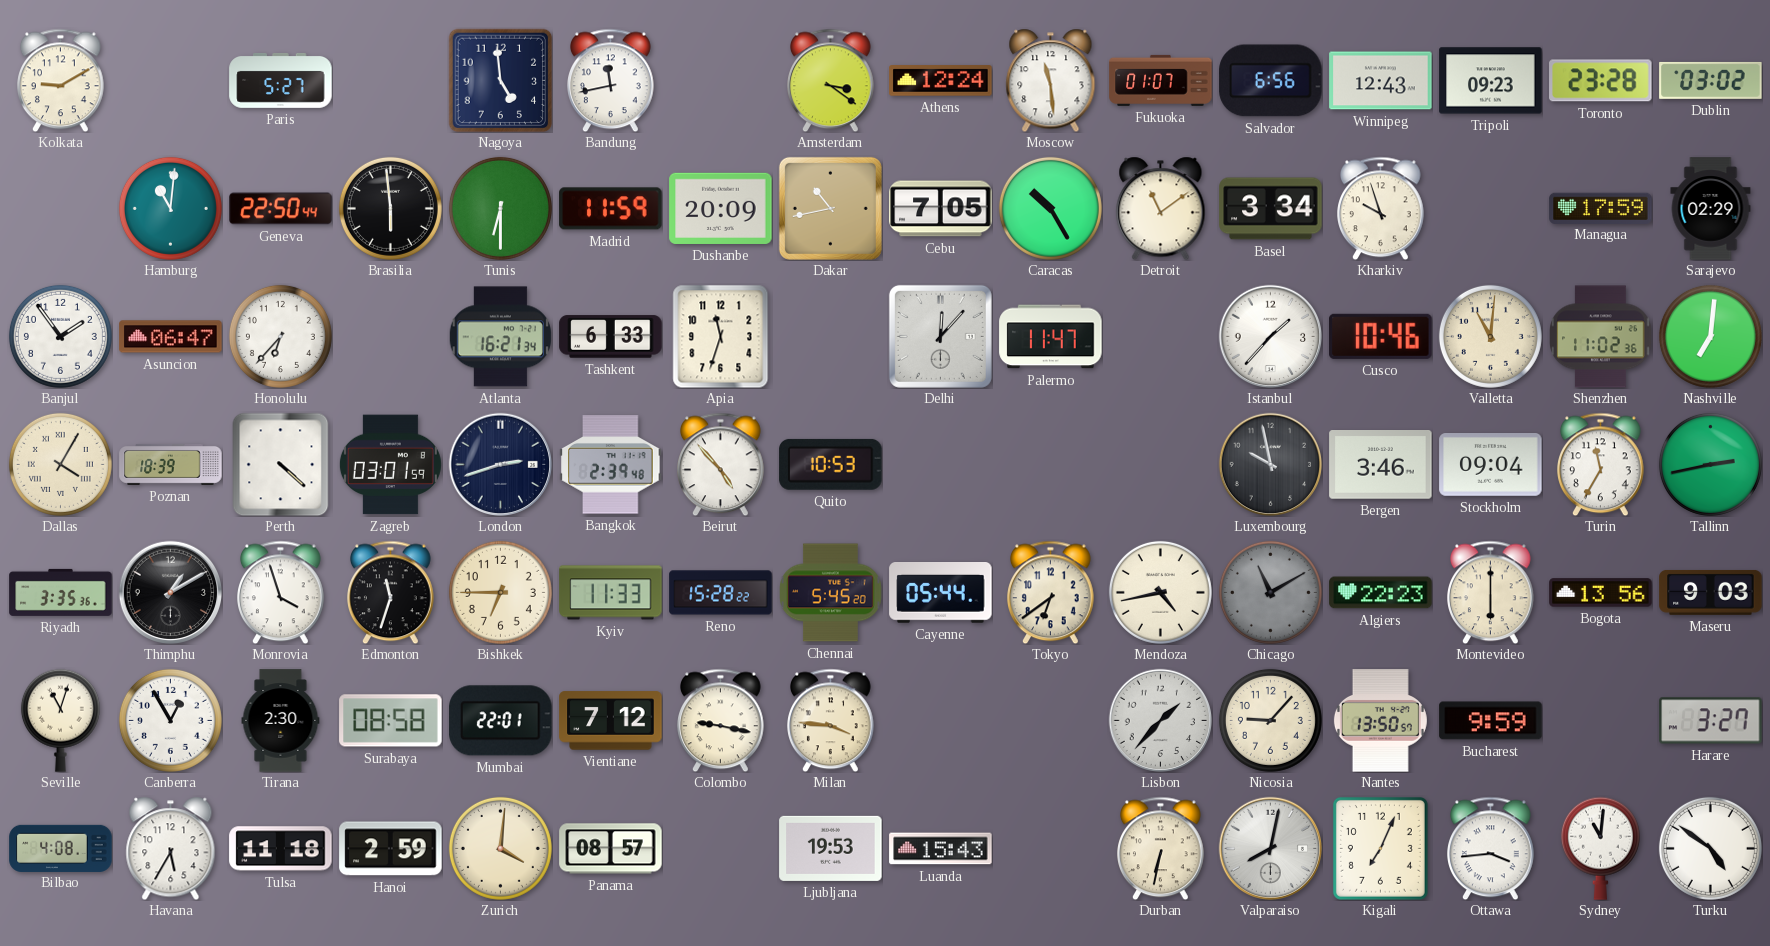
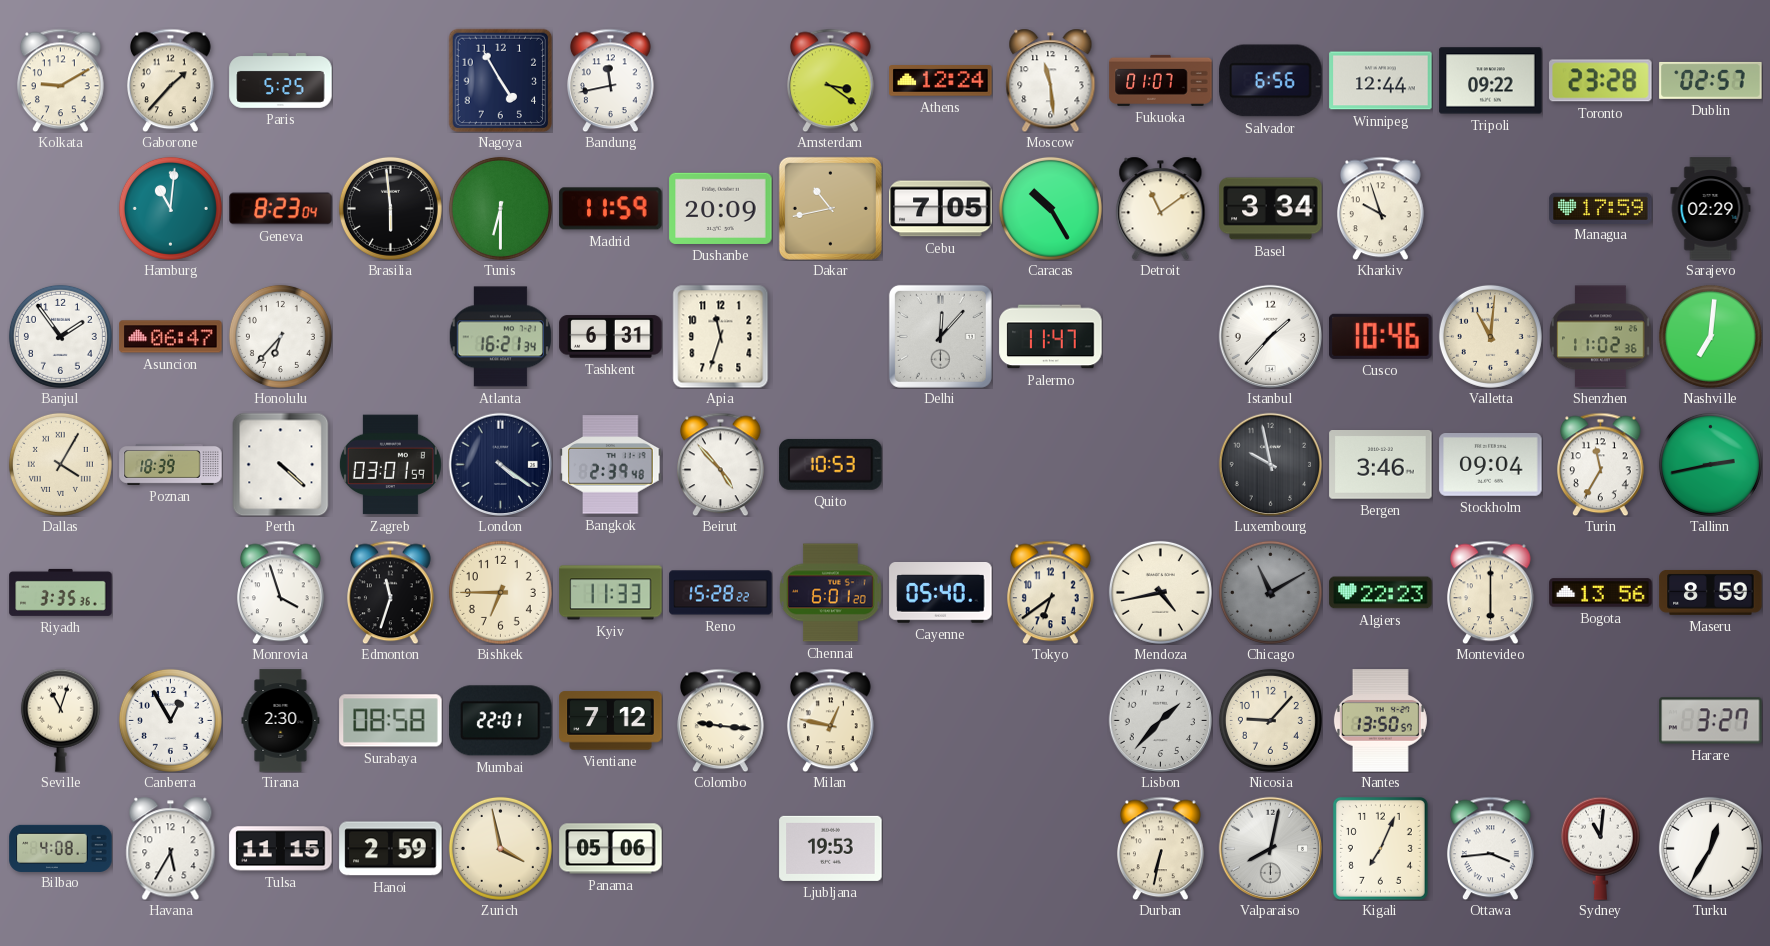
Gaborone: none -> 1:37 (171, 80)
Paris: 5:27 -> 5:25 (281, 80)
Nagoya: 4:59 -> 4:55 (500, 80)
Winnipeg: 12:43 -> 12:44 (1381, 81)
Tripoli: 09:23 -> 09:22 (1491, 81)
Dublin: 03:02 -> 02:57 (1711, 80)
Geneva: 22:50 -> 8:23 (281, 209)
Tashkent: 6:33 -> 6:31 (611, 337)
London: 2:42 -> 4:21 (500, 464)
Thimphu: 1:10 -> none (170, 592)
Chennai: 5:45 -> 6:01 (831, 593)
Cayenne: 05:44 -> 05:40 (941, 593)
Maseru: 9:03 -> 8:59 (1711, 592)
Colombo: 9:17 -> 9:16 (721, 720)
Milan: 3:46 -> 12:47 (831, 720)
Bucharest: 9:59 -> none (1491, 721)
Tulsa: 11:18 -> 11:15 (281, 849)
Zurich: 4:01 -> 3:58 (500, 848)
Panama: 08:57 -> 05:06 (611, 849)
Luanda: 15:43 -> none (941, 849)
Turku: 4:51 -> 12:35 (1710, 848)
